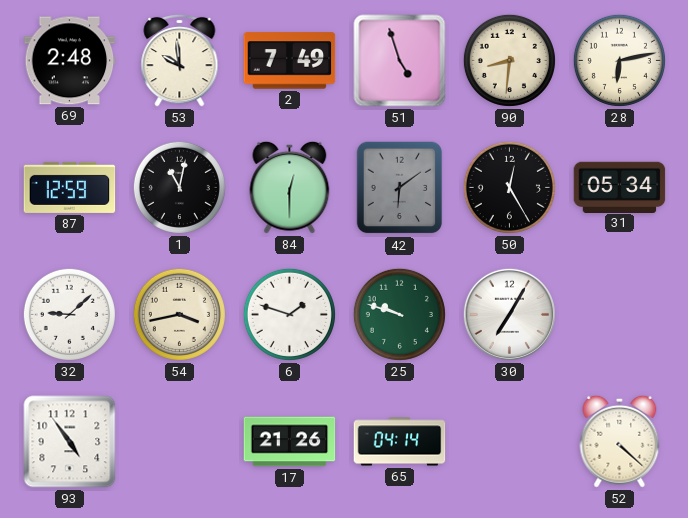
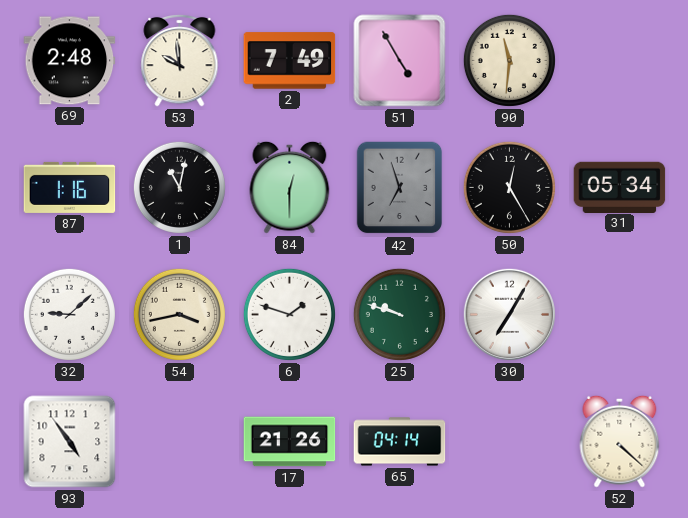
51: 4:57 -> 4:55 (400, 61)
90: 8:31 -> 11:31 (509, 60)
28: 6:13 -> none (619, 60)
87: 12:59 -> 1:16 (70, 187)
42: 6:09 -> 6:57 (400, 188)
